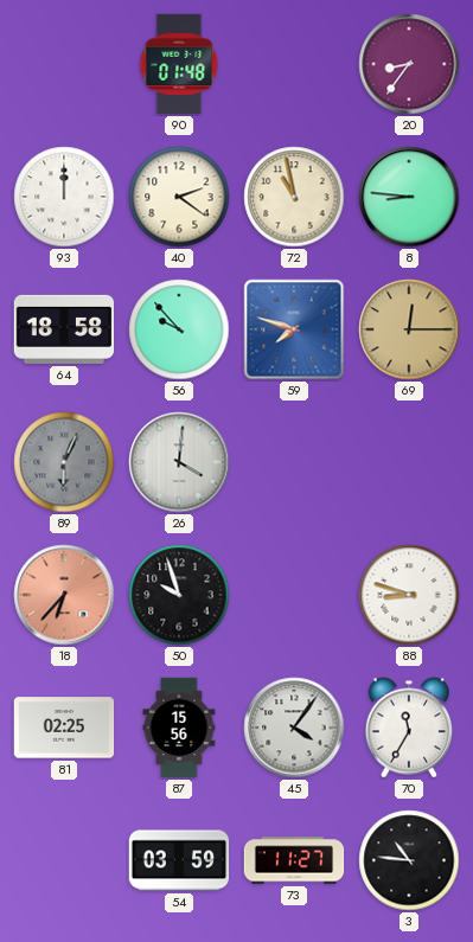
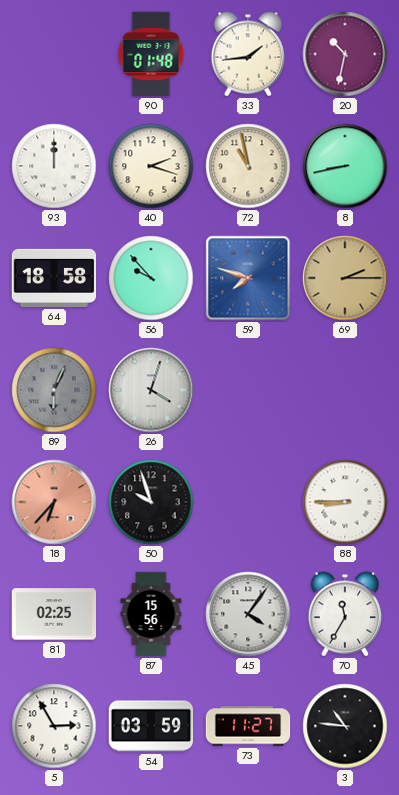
33: none -> 1:44 (247, 54)
20: 8:36 -> 10:32 (345, 54)
40: 2:21 -> 2:18 (151, 166)
8: 8:46 -> 8:43 (345, 166)
69: 12:15 -> 2:15 (345, 278)
26: 4:01 -> 4:03 (151, 390)
88: 8:48 -> 8:45 (345, 502)
5: none -> 2:55 (54, 726)
